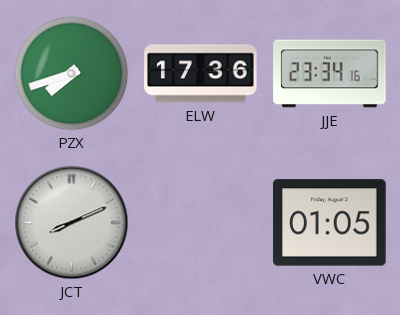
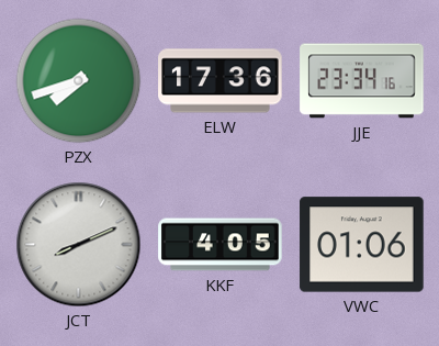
KKF: none -> 4:05 (221, 245)
VWC: 01:05 -> 01:06 (362, 245)
